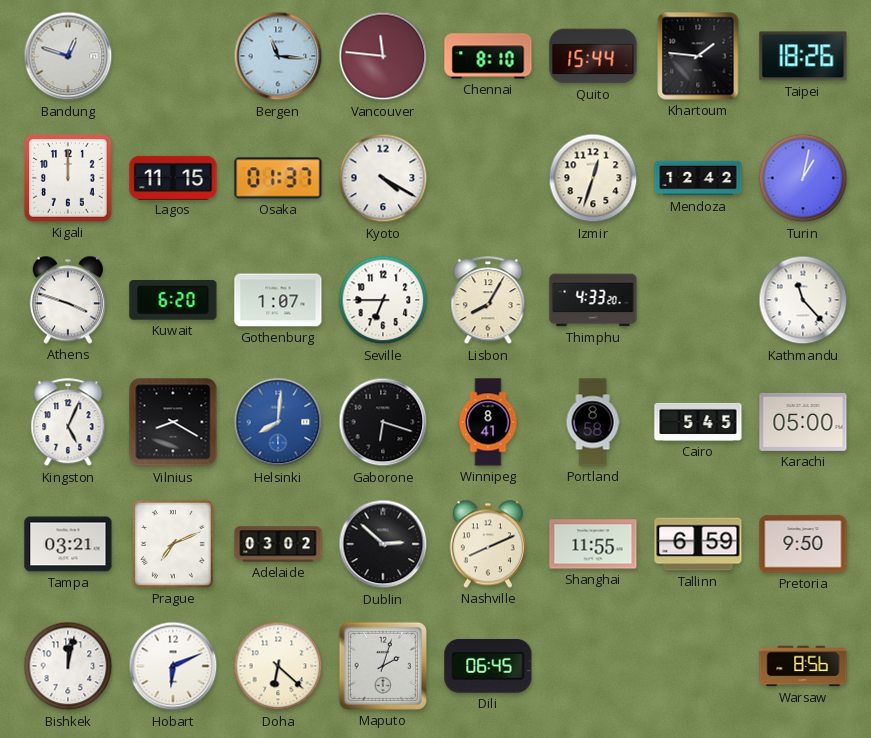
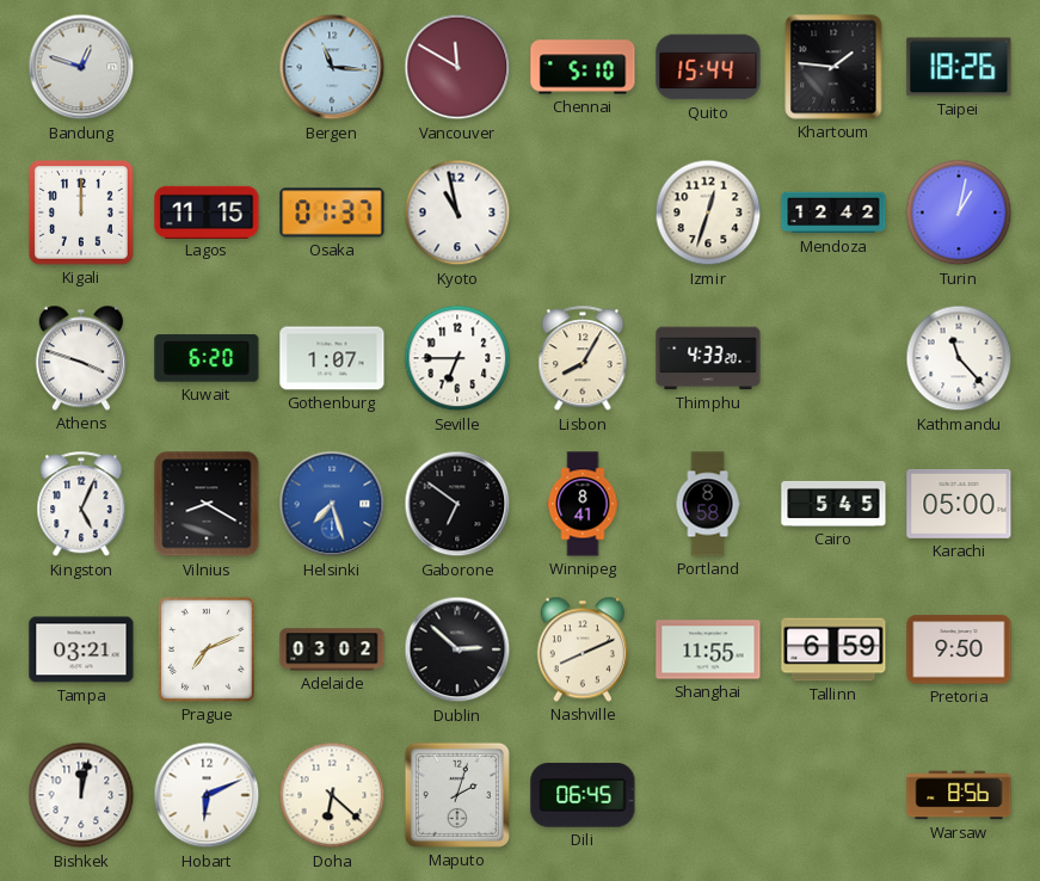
Vancouver: 11:46 -> 11:50 (457, 67)
Chennai: 8:10 -> 5:10 (583, 67)
Kyoto: 4:20 -> 10:58 (457, 212)
Helsinki: 8:01 -> 7:27 (332, 504)
Gaborone: 6:18 -> 6:51 (457, 504)
